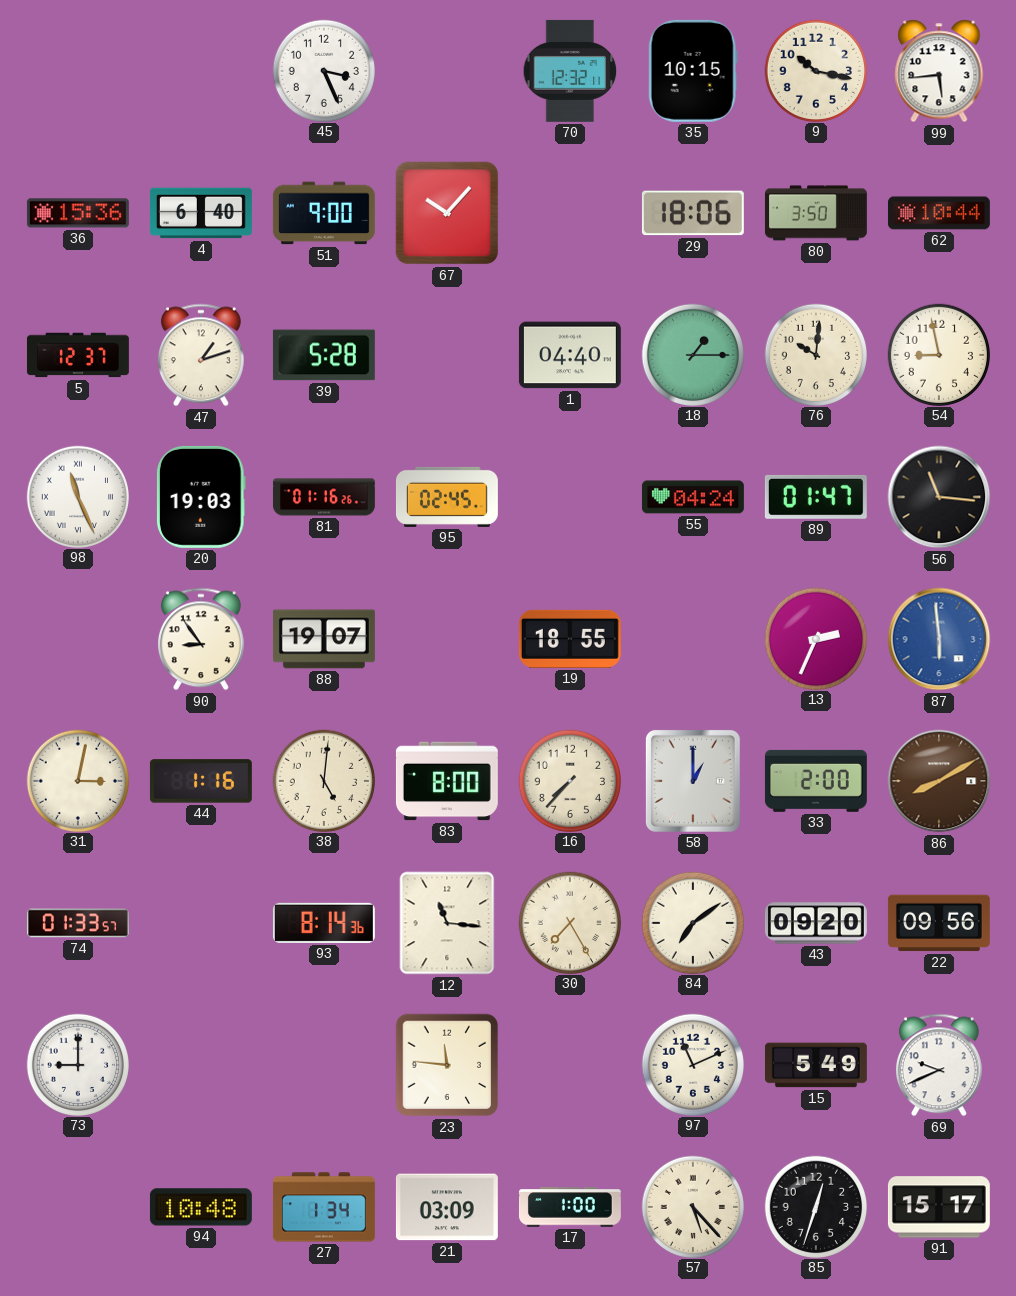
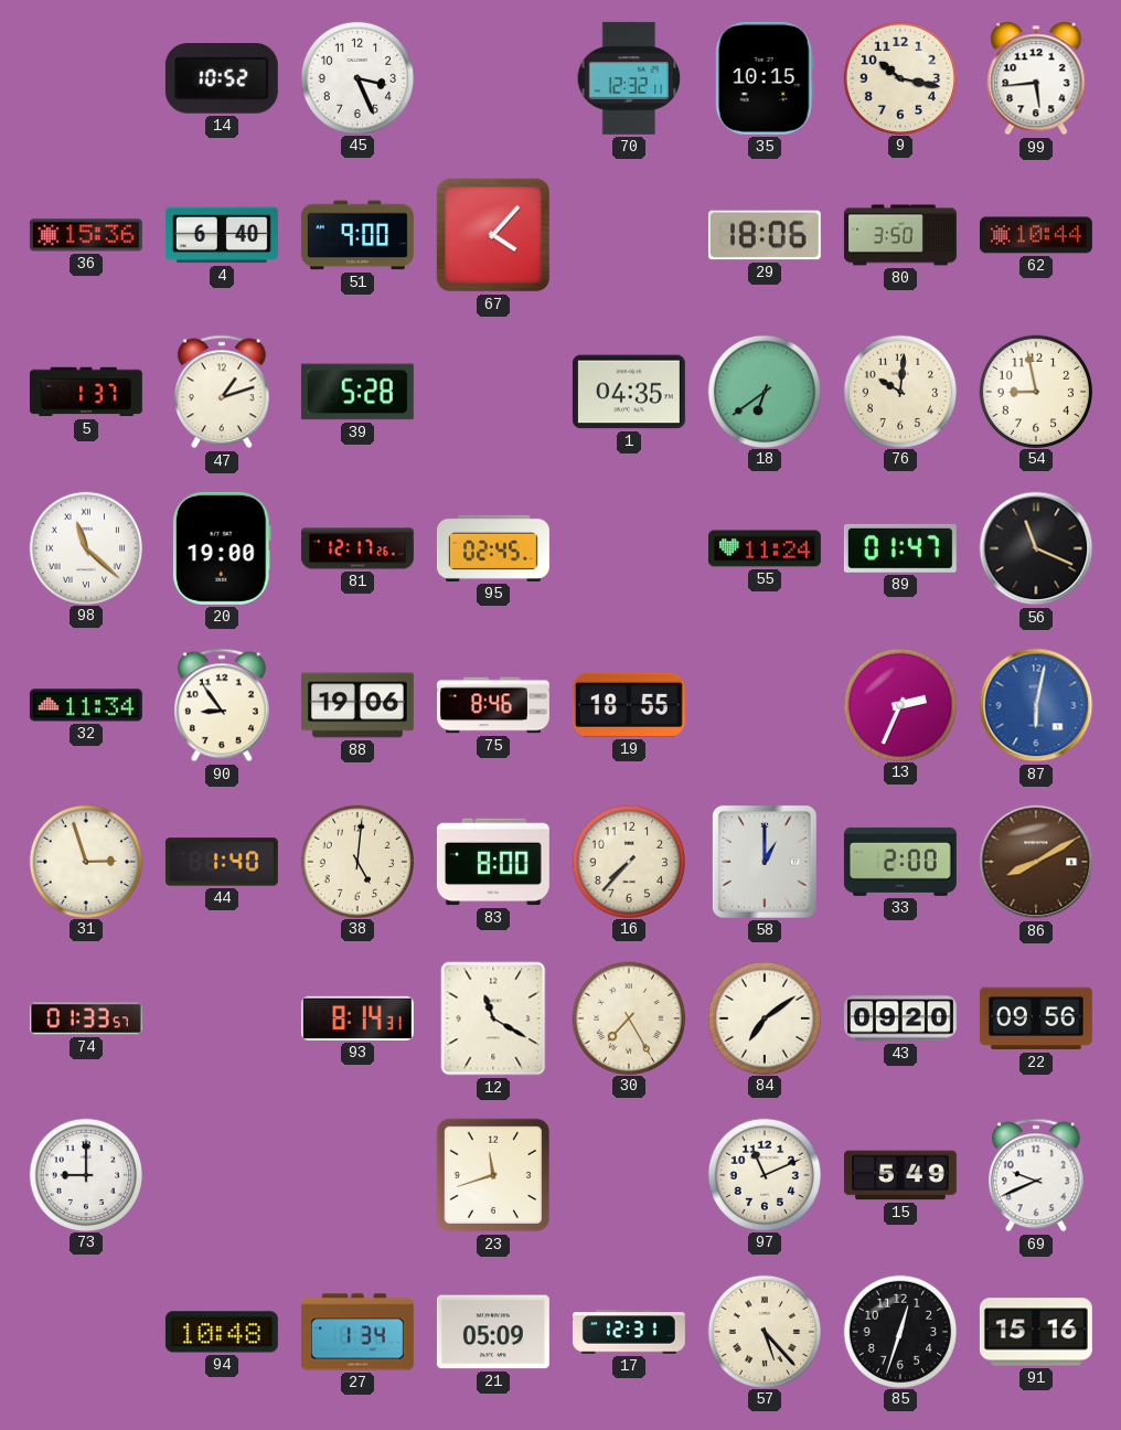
14: none -> 10:52 (222, 79)
67: 10:07 -> 4:07 (493, 235)
5: 12:37 -> 1:37 (86, 392)
1: 04:40 -> 04:35 (629, 392)
18: 1:15 -> 6:39 (764, 391)
98: 11:26 -> 11:22 (85, 547)
20: 19:03 -> 19:00 (222, 548)
81: 01:16 -> 12:17 (357, 548)
55: 04:24 -> 11:24 (765, 548)
56: 11:16 -> 11:19 (1036, 548)
32: none -> 11:34 (86, 705)
88: 19:07 -> 19:06 (357, 705)
75: none -> 8:46 (493, 705)
87: 5:59 -> 6:02 (1036, 705)
31: 3:02 -> 2:57 (85, 861)
44: 1:16 -> 1:40 (222, 862)
93: 8:14:36 -> 8:14:31 (357, 1018)
12: 11:16 -> 11:20 (493, 1018)
23: 11:46 -> 11:42 (493, 1175)
21: 03:09 -> 05:09 (493, 1332)
17: 1:00 -> 12:31 (629, 1332)
91: 15:17 -> 15:16 (1036, 1332)
